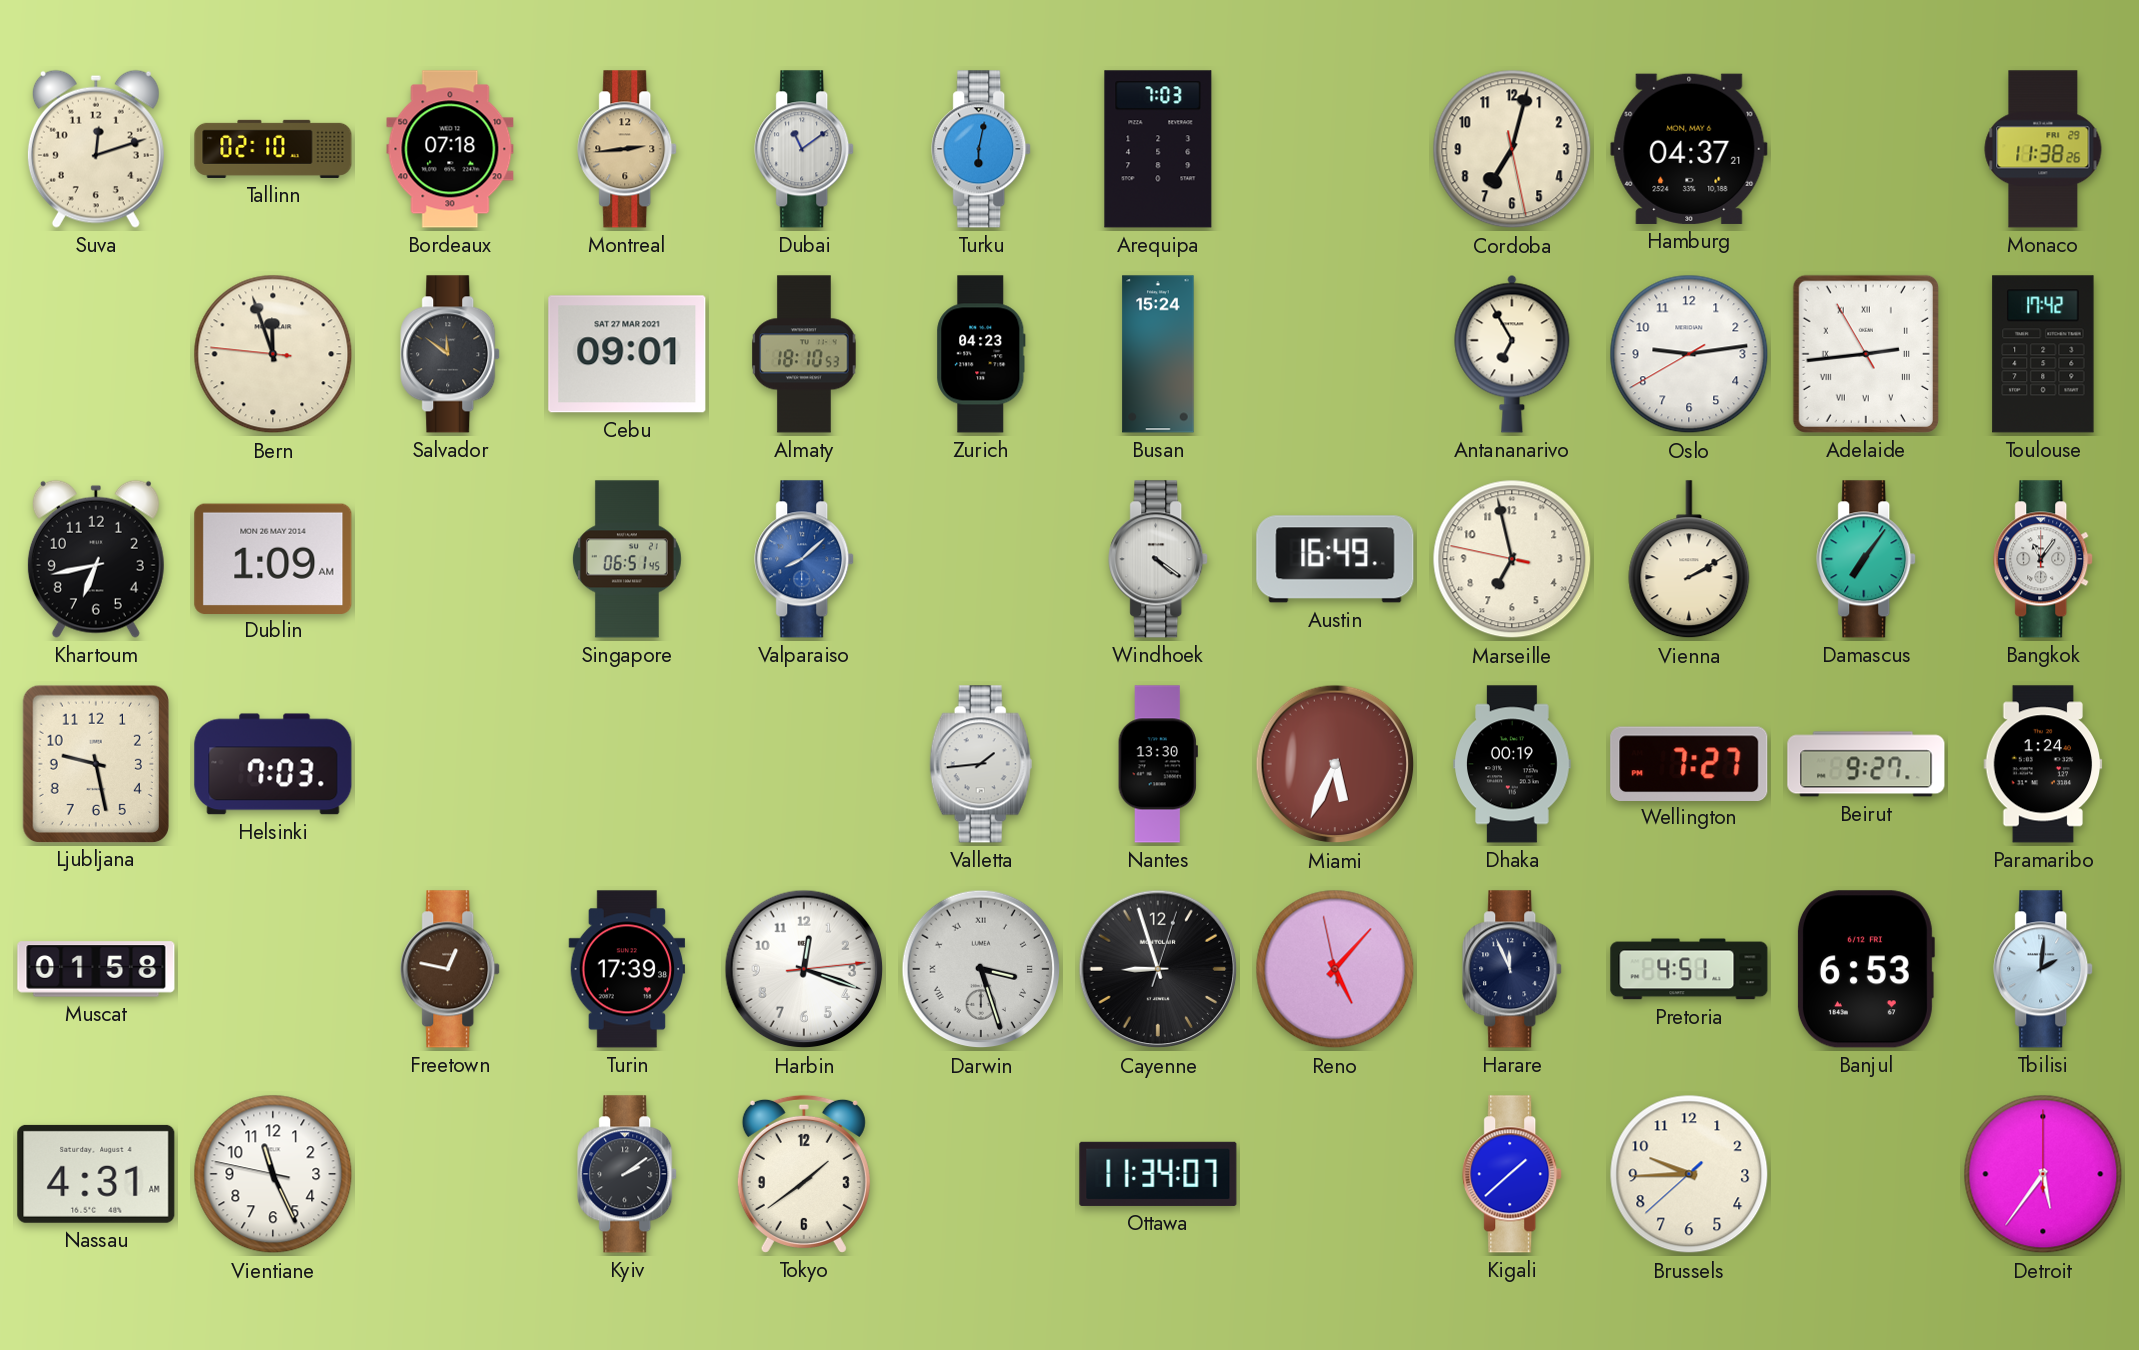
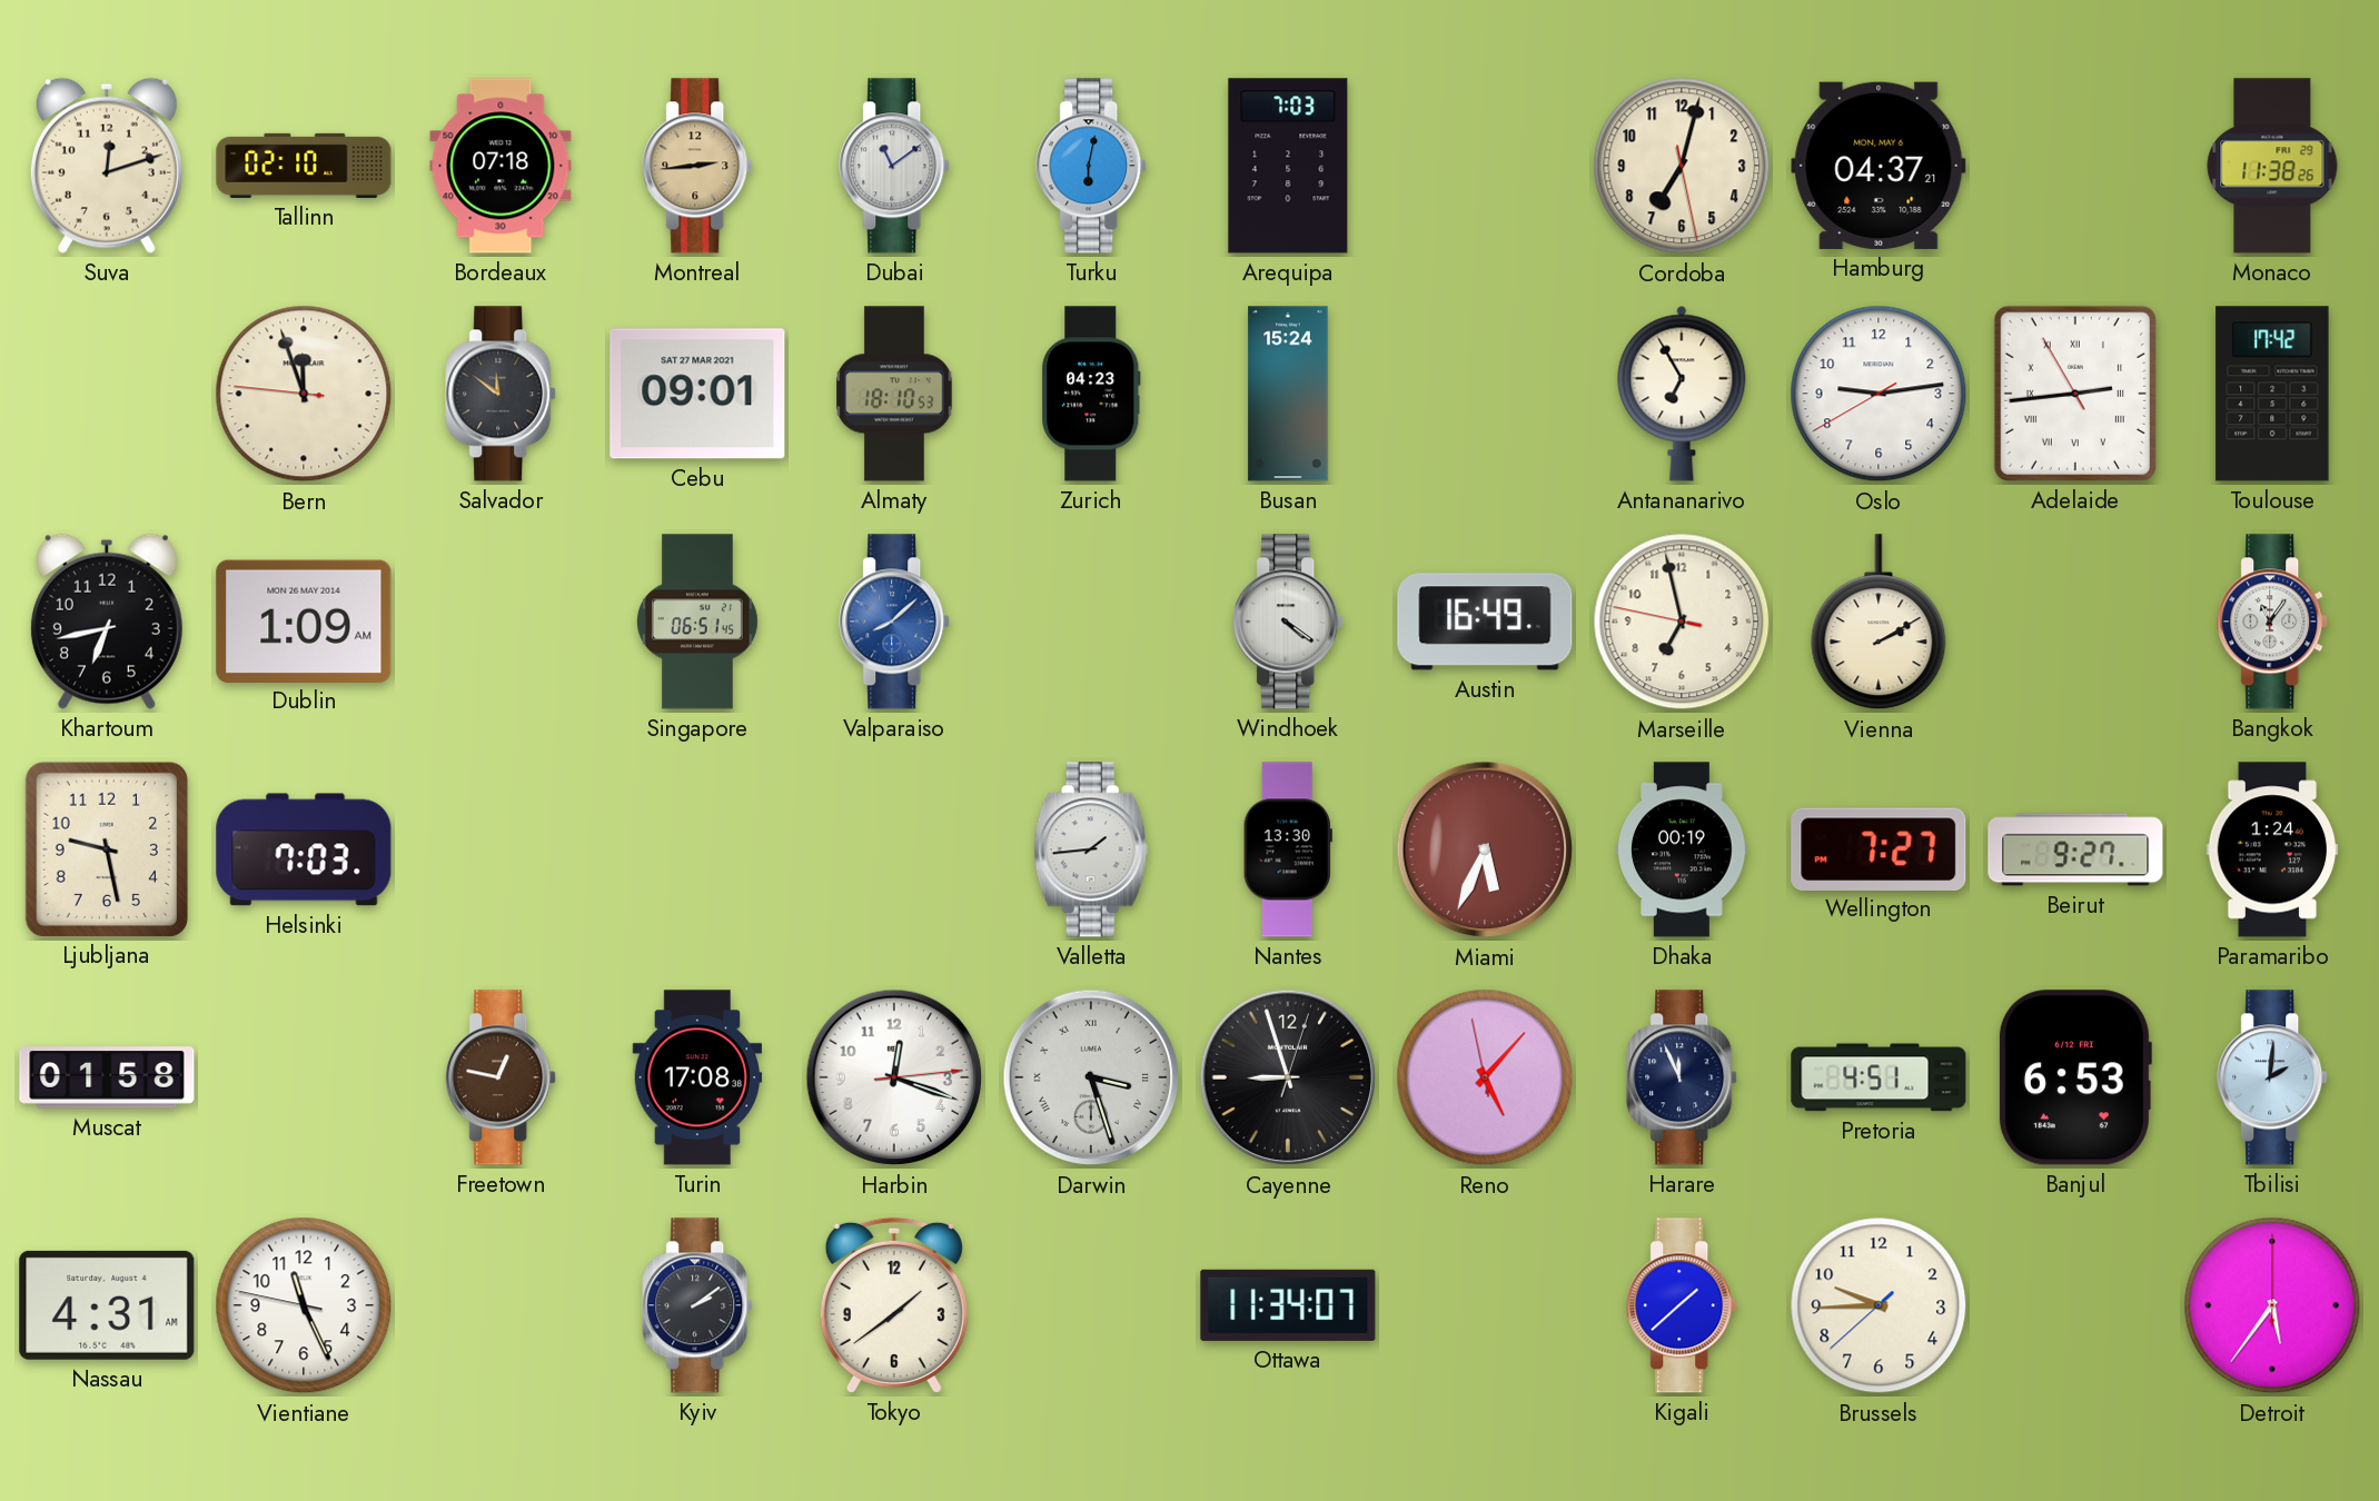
Damascus: 7:06 -> none (1867, 559)
Turin: 17:39 -> 17:08 (697, 1077)
